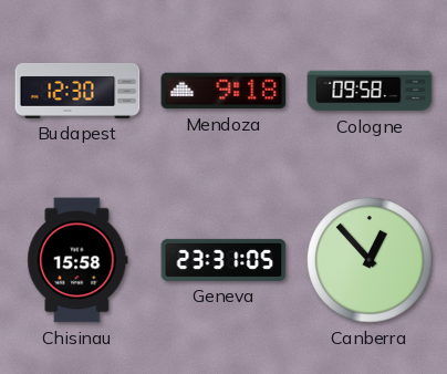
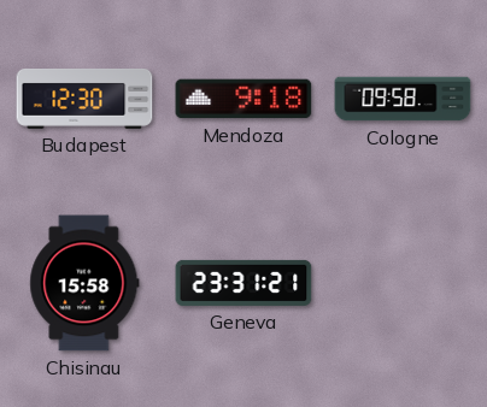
Geneva: 23:31:05 -> 23:31:21 (243, 283)
Canberra: 12:53 -> none (370, 260)
